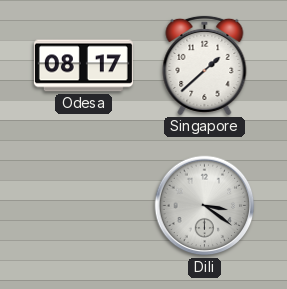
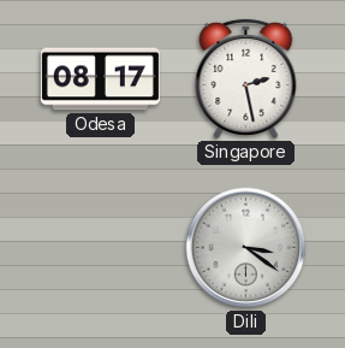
Singapore: 1:38 -> 2:28 (246, 78)
